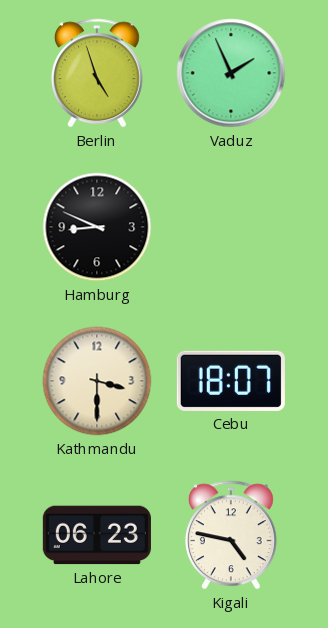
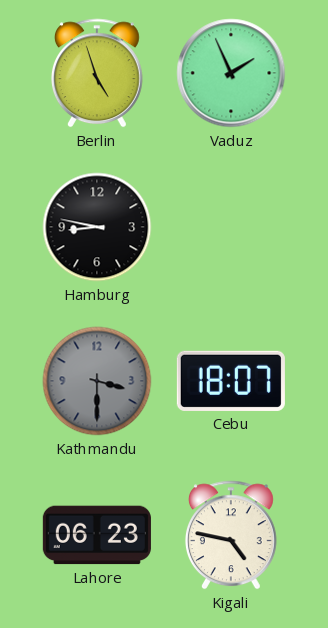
Hamburg: 8:49 -> 8:47 (97, 227)
Kathmandu dial: cream -> grey (97, 381)
